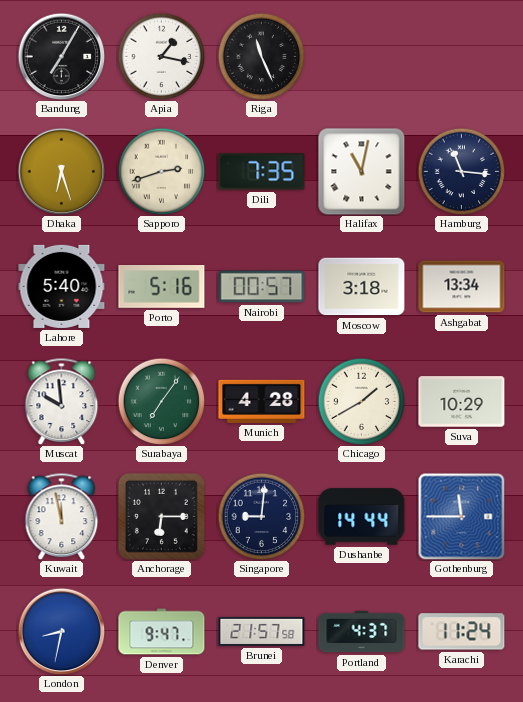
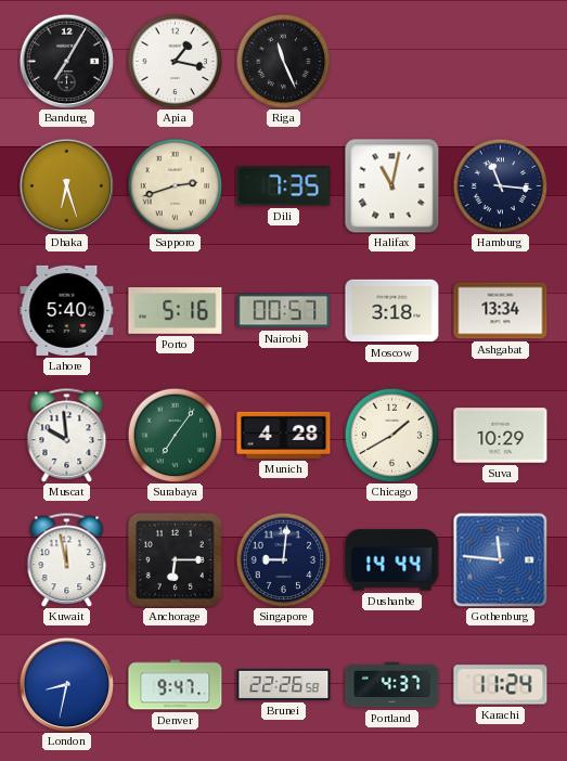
Gothenburg: 11:45 -> 11:46 (500, 559)
Brunei: 21:57 -> 22:26 (284, 684)
